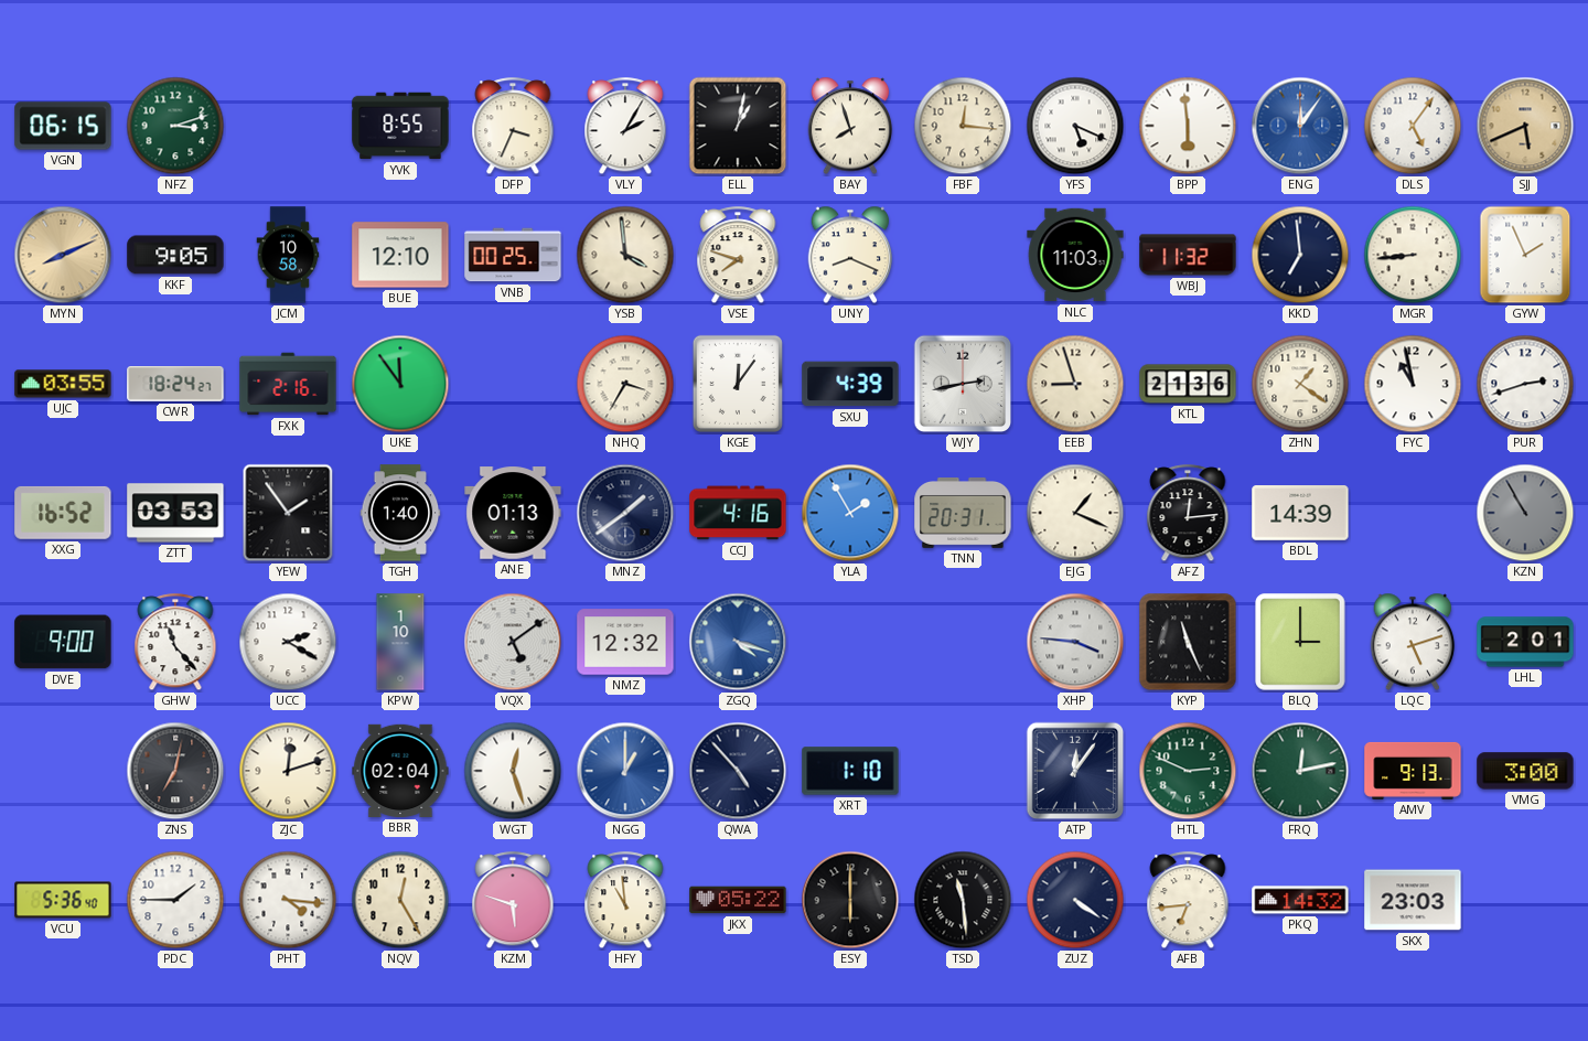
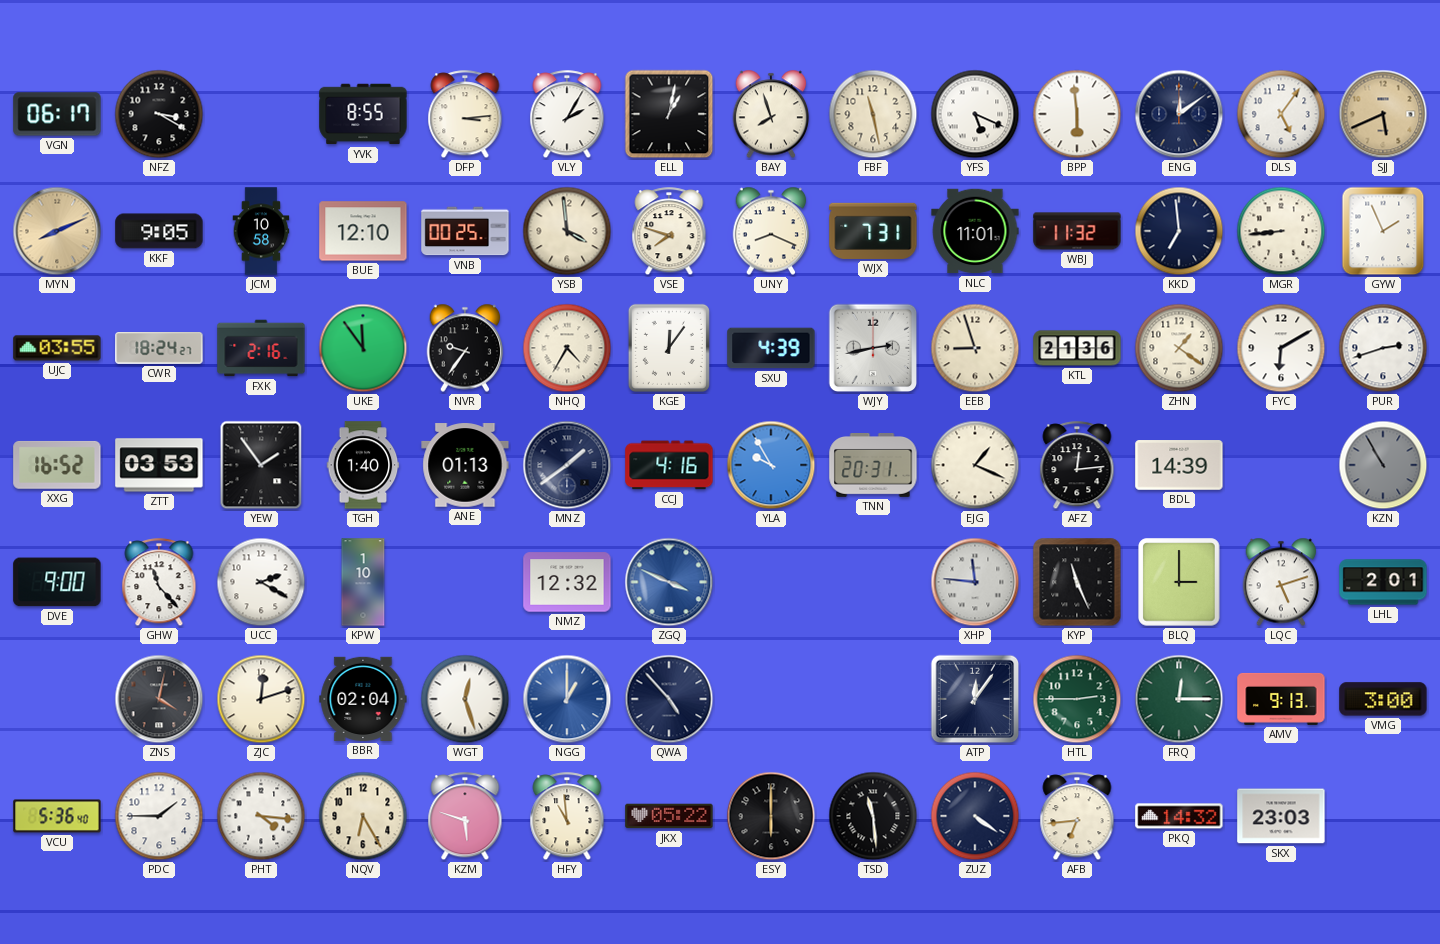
VGN: 06:15 -> 06:17 (57, 114)
NFZ: 3:12 -> 3:20 (159, 114)
NFZ dial: green -> black (159, 114)
DFP: 3:34 -> 3:14 (465, 115)
FBF: 12:16 -> 11:28 (873, 114)
ENG: 12:06 -> 12:09 (1179, 114)
ENG dial: blue -> navy (1179, 114)
WJX: none -> 7:31 (873, 231)
NLC: 11:03 -> 11:01 (975, 231)
NVR: none -> 9:36 (465, 348)
NHQ: 3:35 -> 4:35 (567, 348)
FYC: 10:58 -> 6:10 (1281, 348)
YLA: 1:55 -> 9:55 (771, 465)
VQX: 5:09 -> none (513, 642)
ZGQ: 4:18 -> 3:49 (669, 582)
XHP: 3:46 -> 11:46 (975, 582)
ZNS: 7:02 -> 4:02 (159, 699)
XRT: 1:10 -> none (850, 771)
HTL: 2:49 -> 2:45 (1077, 699)
FRQ: 12:13 -> 12:15 (1179, 699)
NQV: 12:25 -> 6:25 (363, 816)
